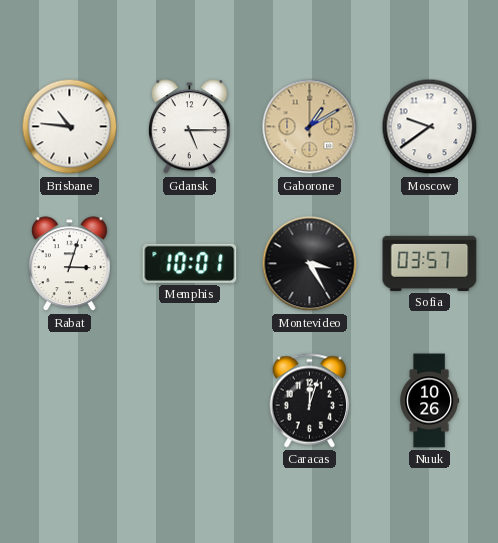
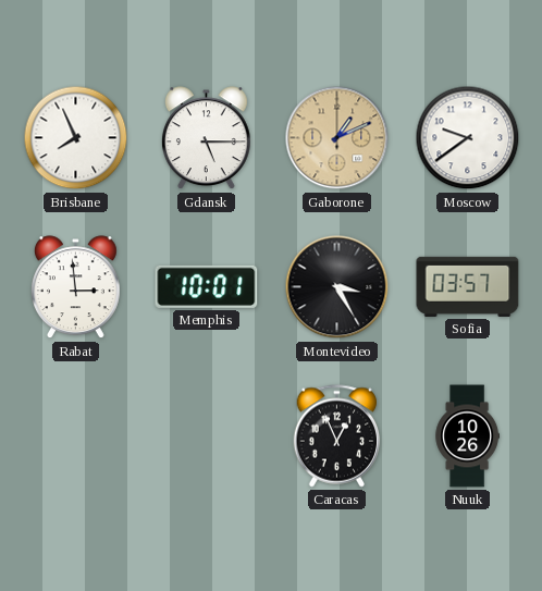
Brisbane: 10:46 -> 7:56 (76, 138)
Gaborone: 1:10 -> 1:11 (337, 138)
Rabat: 3:03 -> 2:59 (75, 287)
Caracas: 12:03 -> 12:56 (337, 436)
